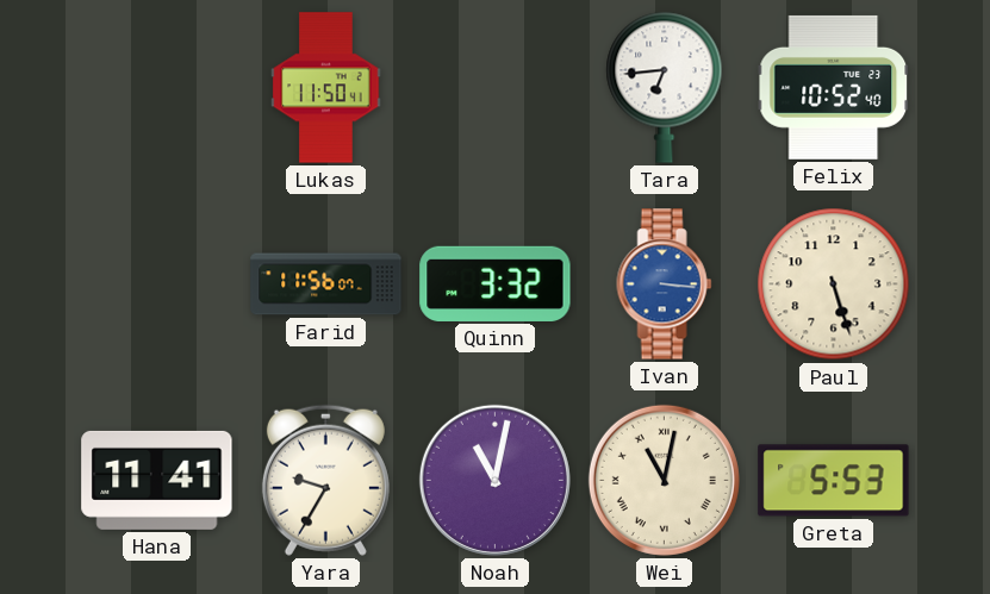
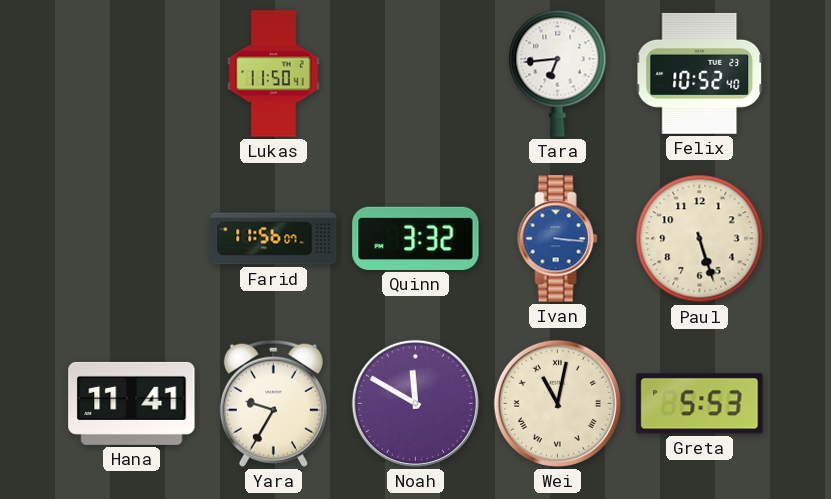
Noah: 11:02 -> 11:50 (415, 403)
